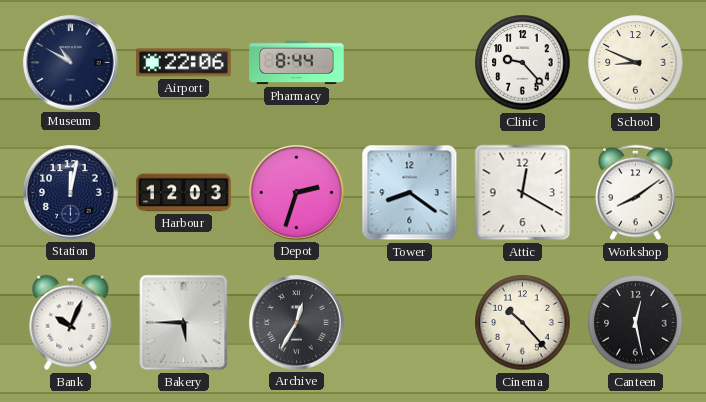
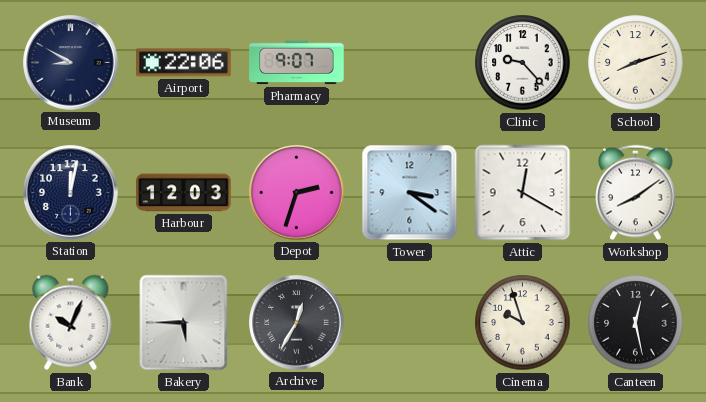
Museum: 10:50 -> 8:50 (71, 63)
Pharmacy: 8:44 -> 9:07 (297, 63)
School: 8:49 -> 8:12 (636, 63)
Tower: 8:21 -> 3:21 (410, 193)
Cinema: 10:23 -> 9:57 (523, 323)
